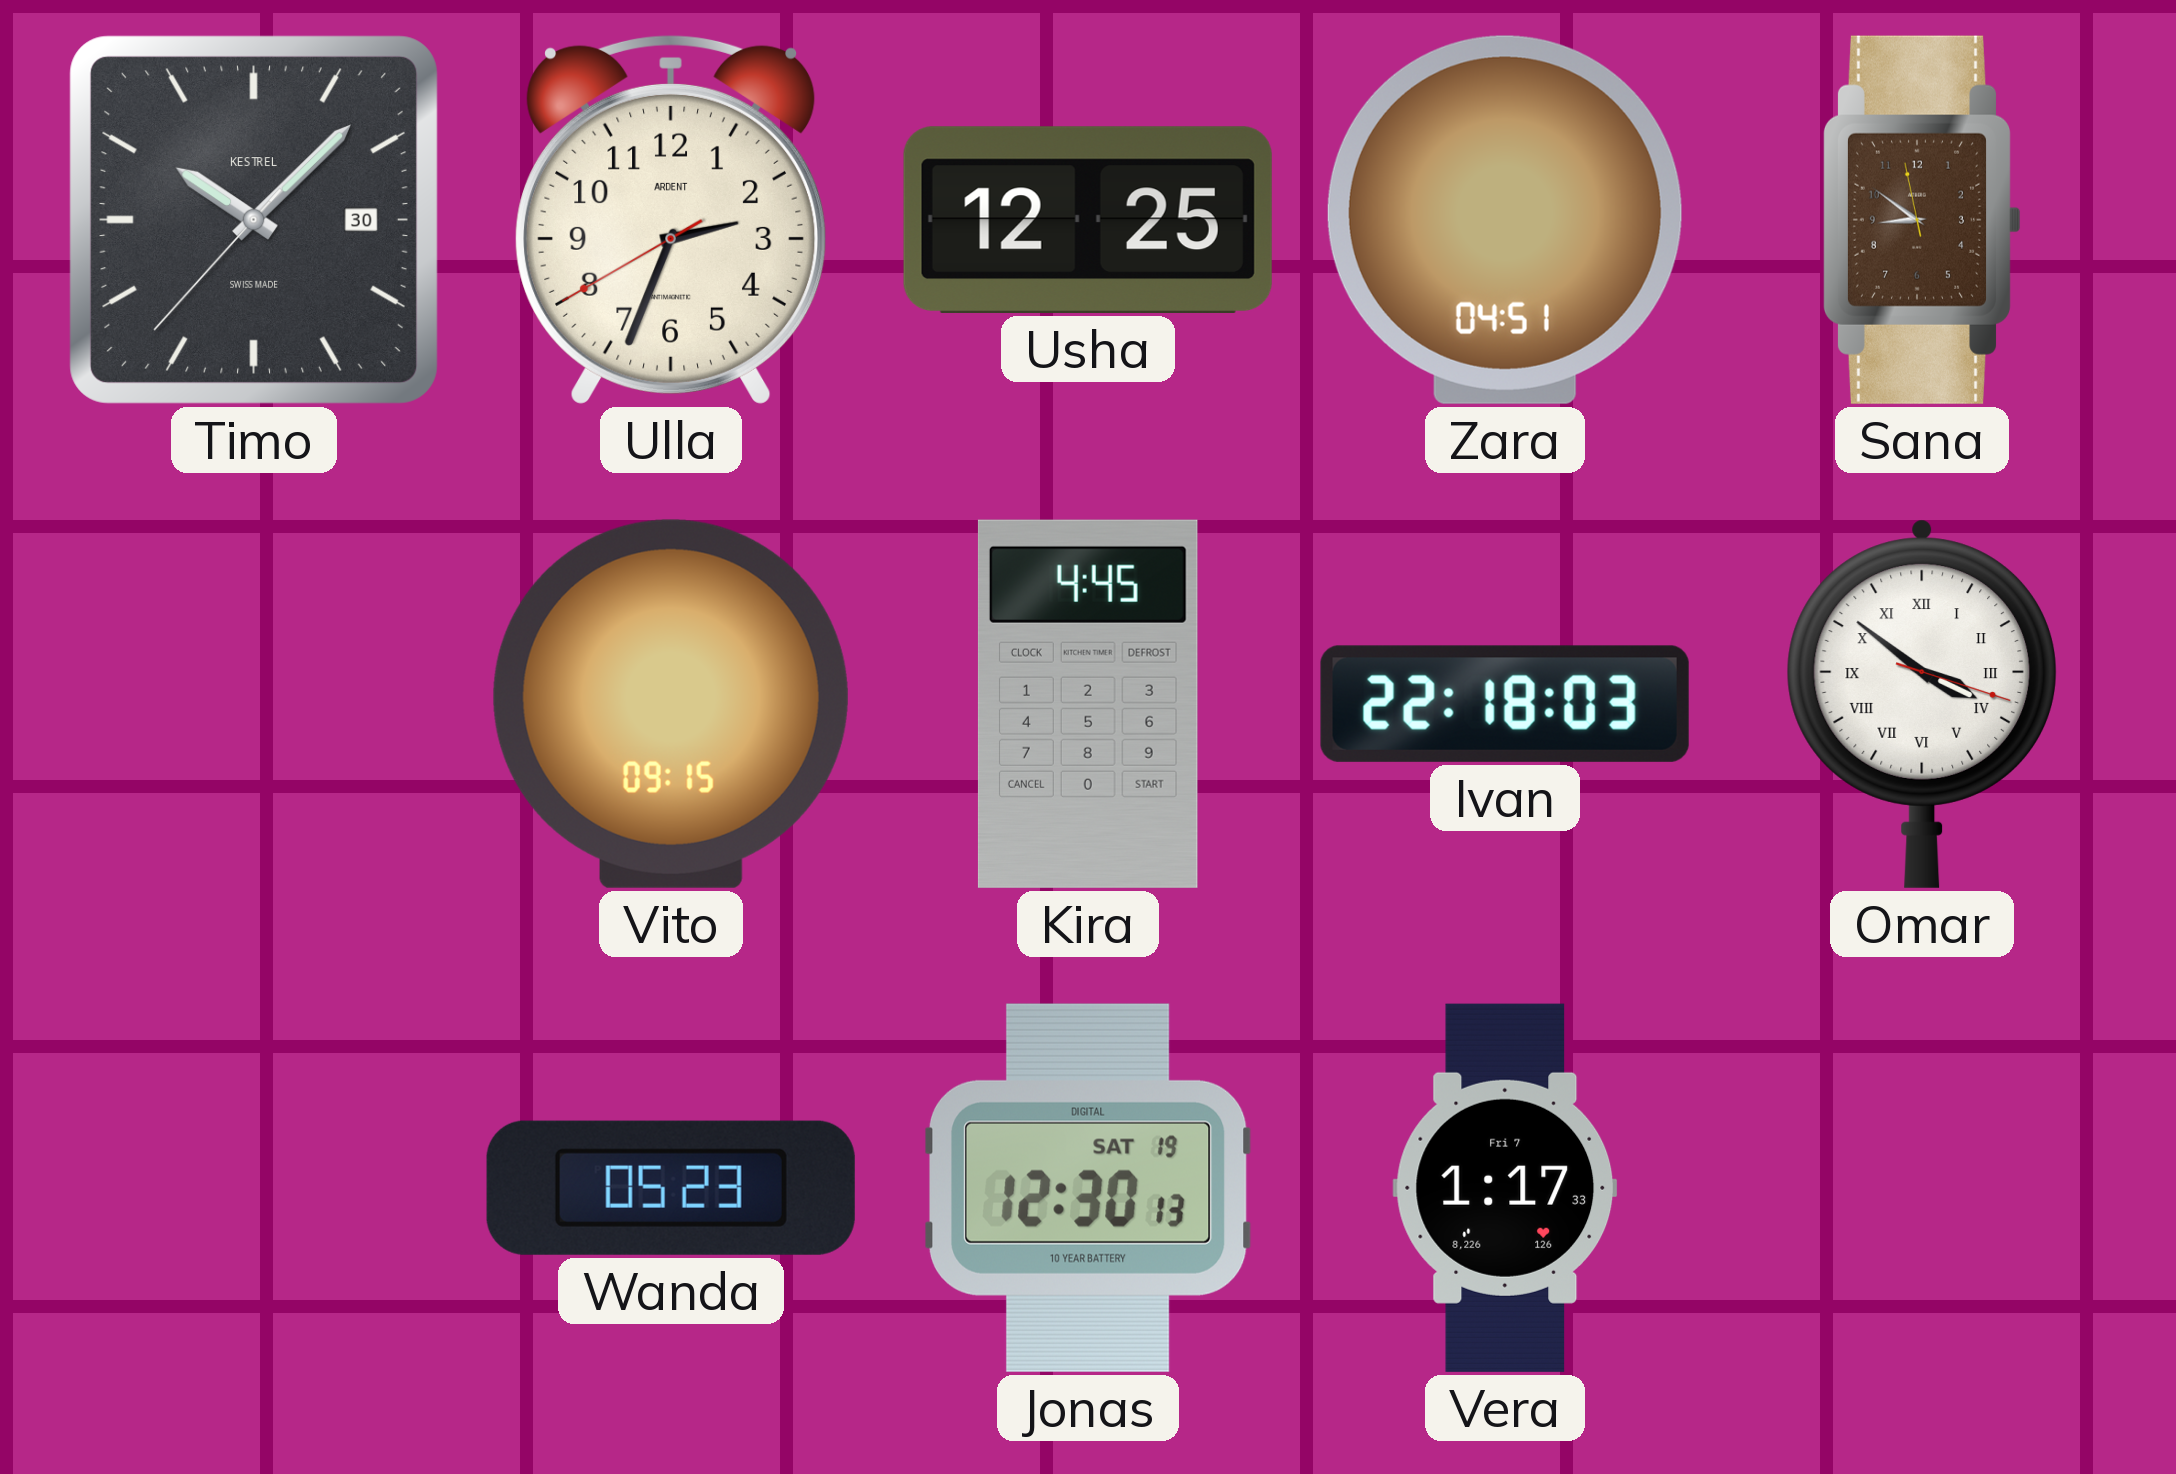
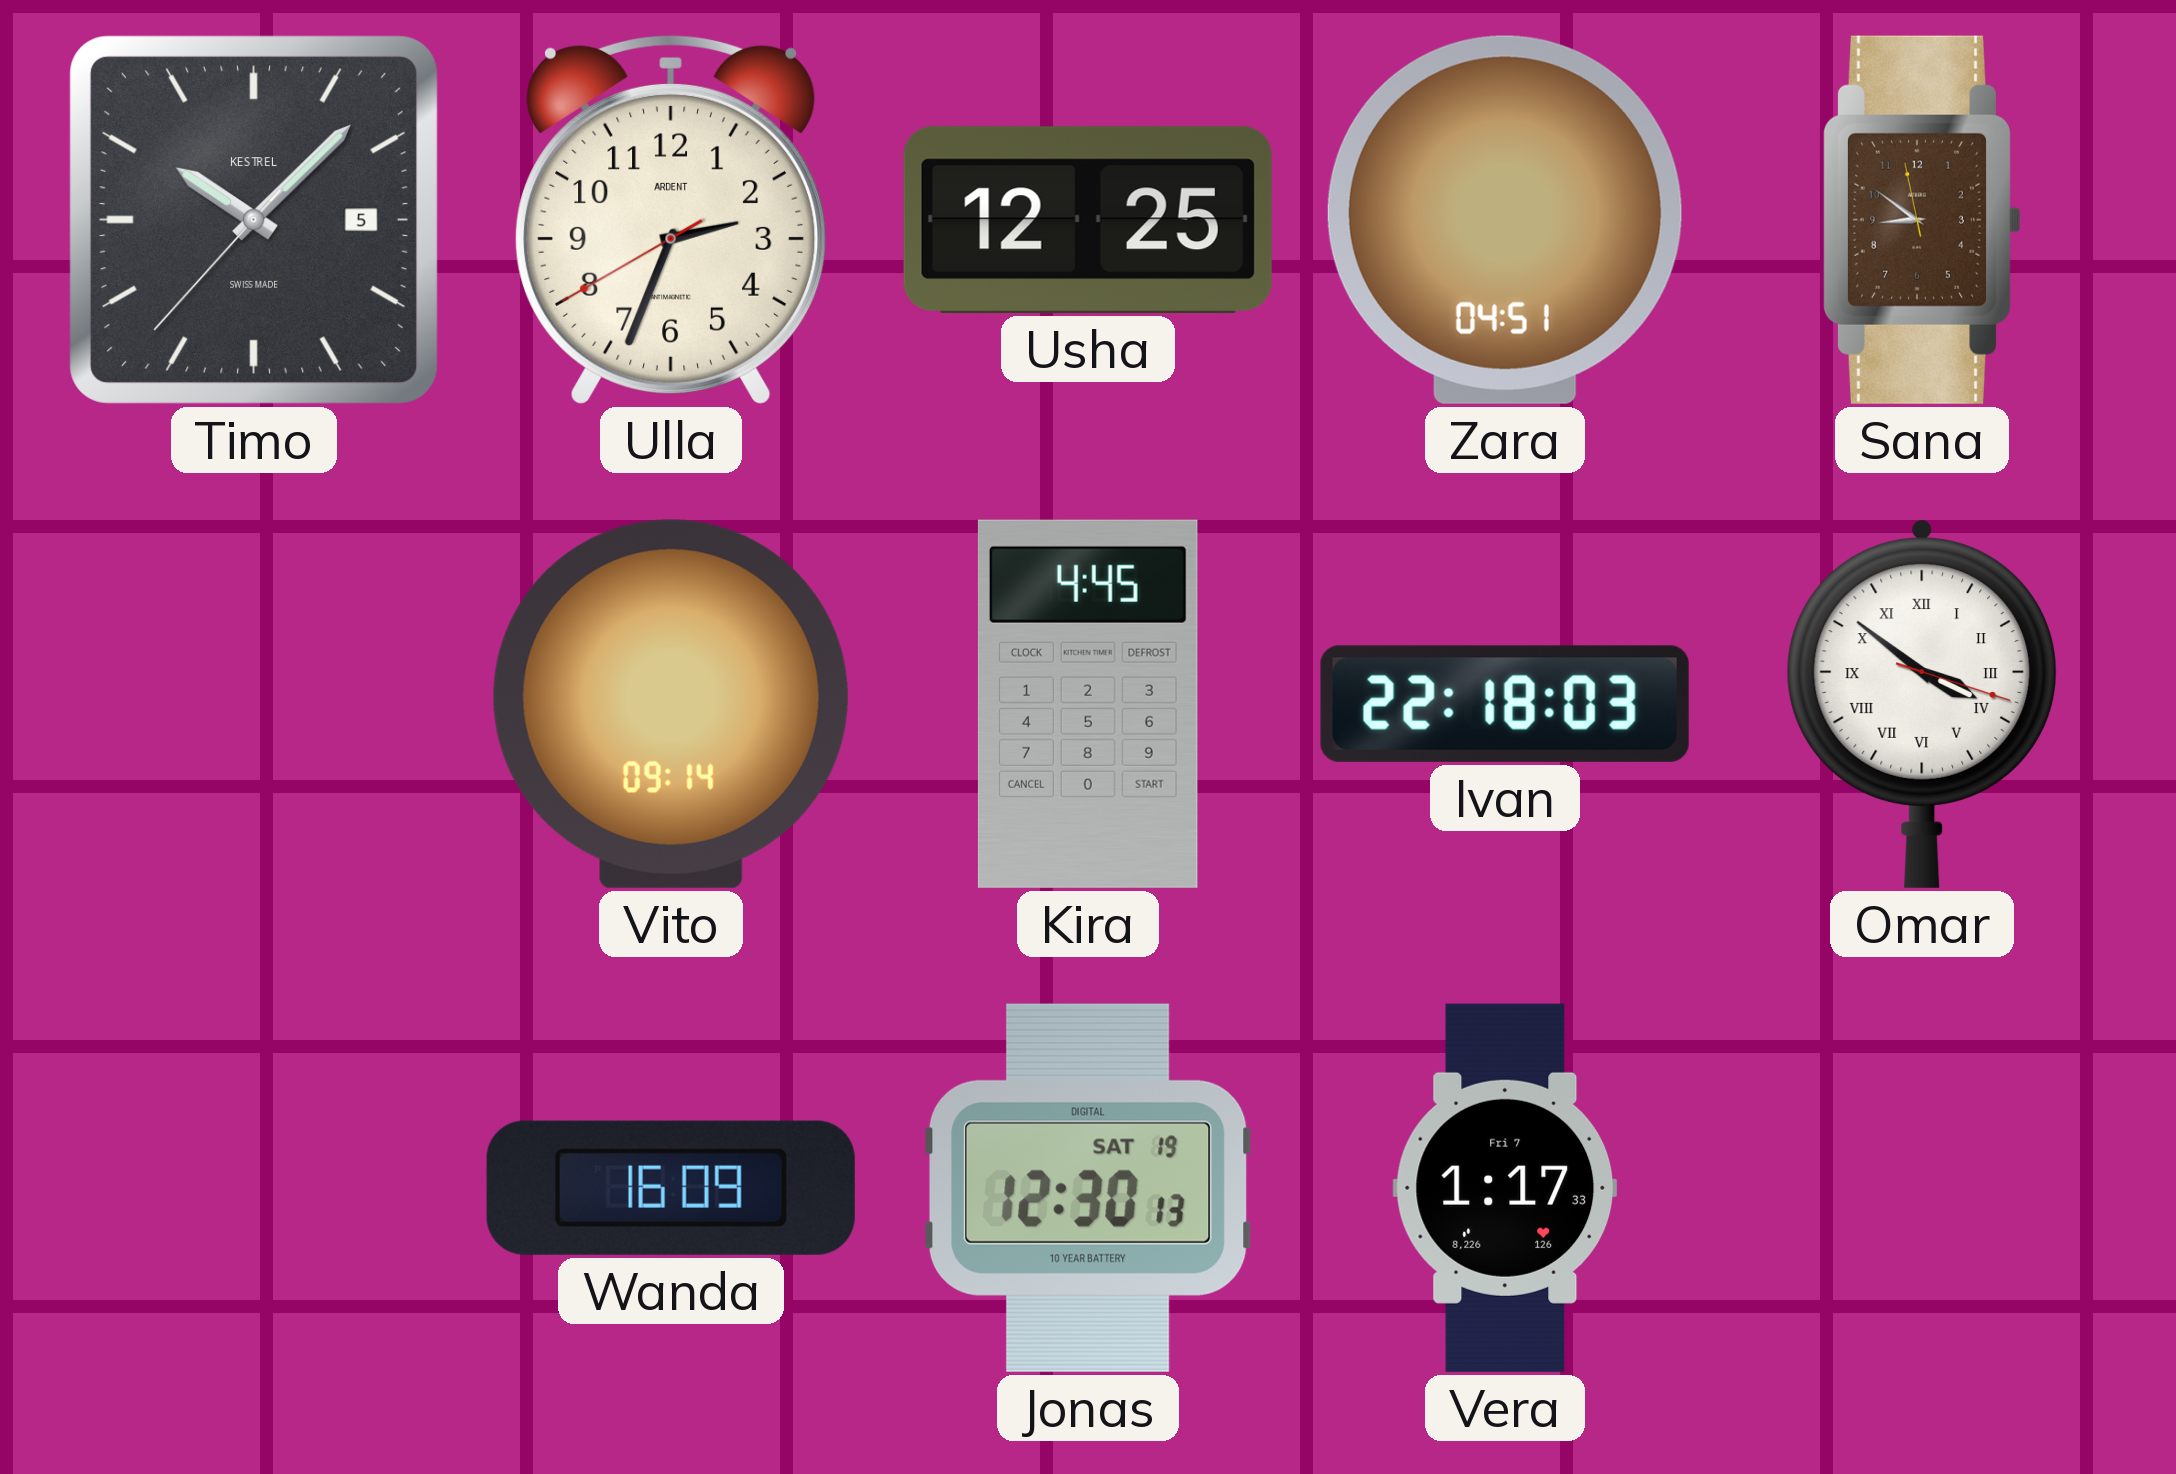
Timo date: 30 -> 5 (254, 220)
Vito: 09:15 -> 09:14 (671, 704)
Wanda: 05:23 -> 16:09 (671, 1188)
